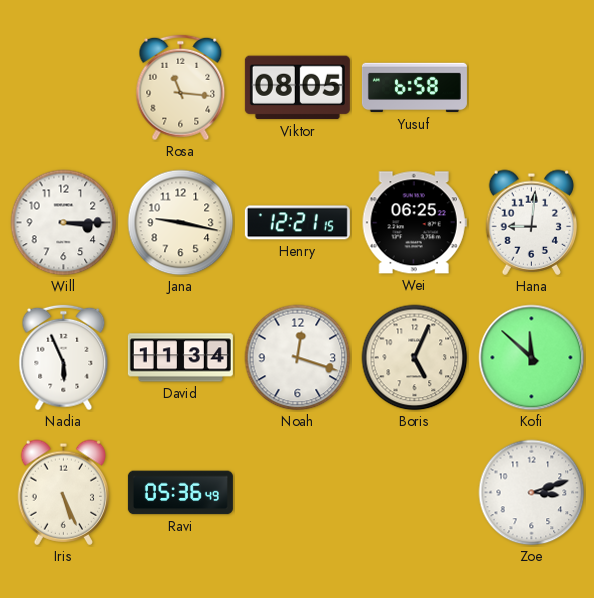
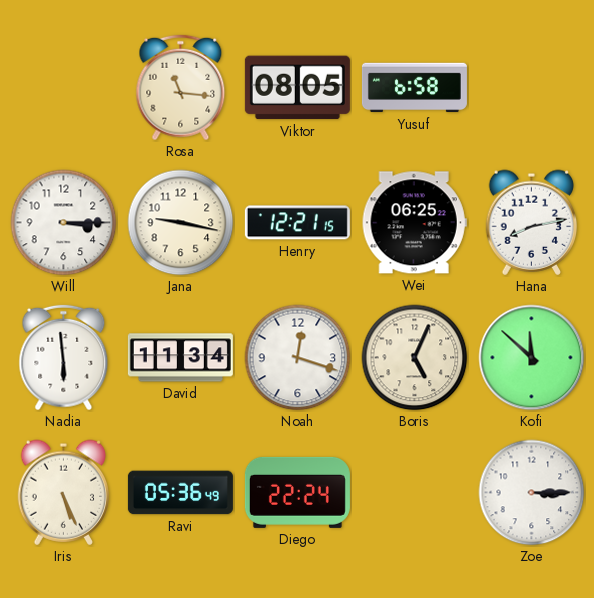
Hana: 9:01 -> 8:13 (532, 222)
Nadia: 5:56 -> 5:59 (64, 358)
Diego: none -> 22:24 (297, 492)
Zoe: 3:12 -> 3:15 (532, 493)
